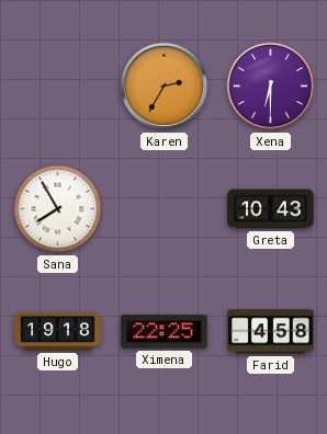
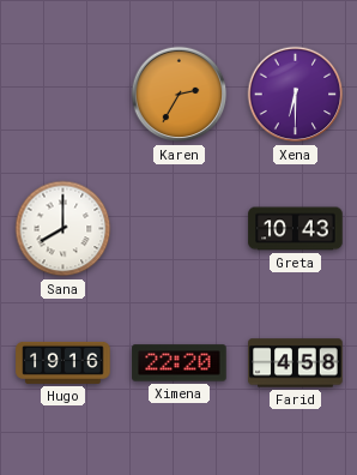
Sana: 7:55 -> 8:00 (63, 229)
Hugo: 19:18 -> 19:16 (63, 362)
Ximena: 22:25 -> 22:20 (180, 363)
